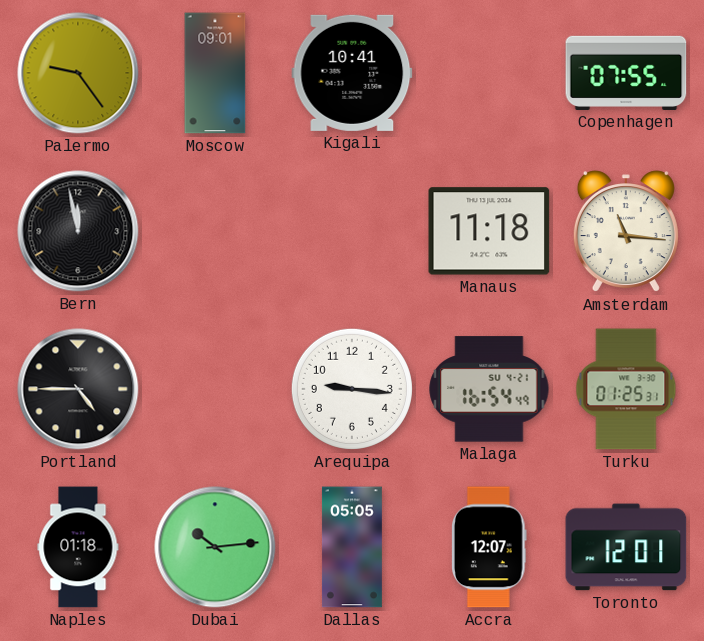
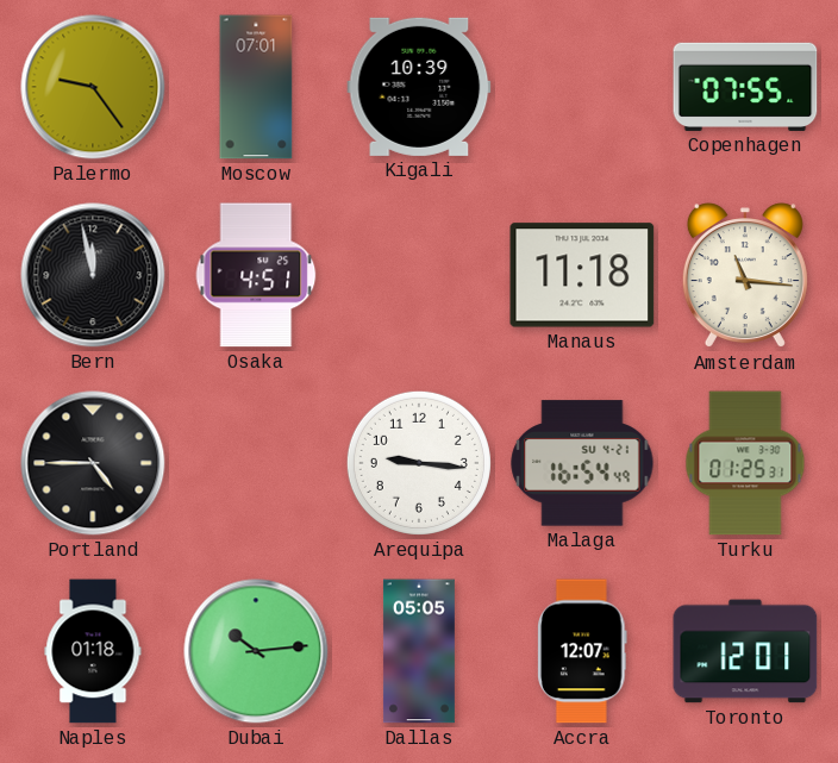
Moscow: 09:01 -> 07:01 (256, 87)
Kigali: 10:41 -> 10:39 (419, 87)
Osaka: none -> 4:51 (256, 275)
